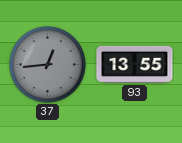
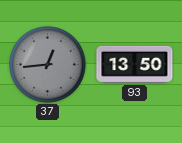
93: 13:55 -> 13:50 (135, 64)
